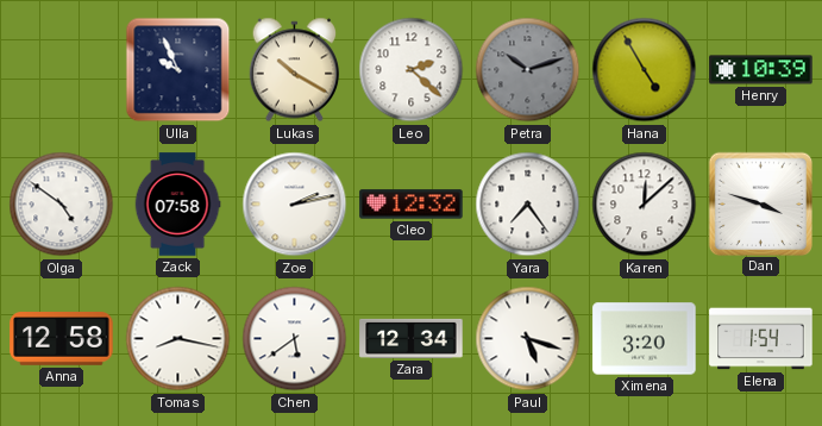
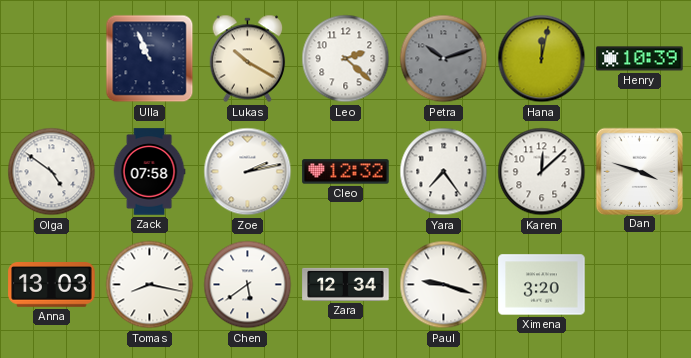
Ulla: 9:56 -> 10:56 (150, 59)
Hana: 4:55 -> 12:02 (542, 59)
Anna: 12:58 -> 13:03 (52, 285)
Paul: 5:18 -> 9:18 (444, 285)
Elena: 1:54 -> none (761, 339)
